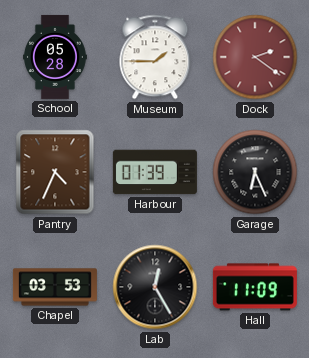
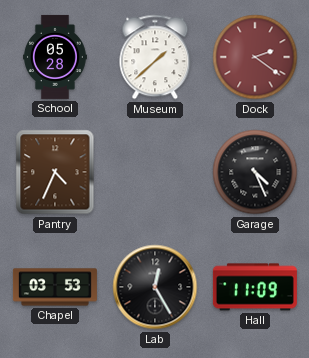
Museum: 1:45 -> 1:38 (155, 57)
Harbour: 01:39 -> none (155, 172)
Garage: 6:26 -> 4:26 (255, 172)
